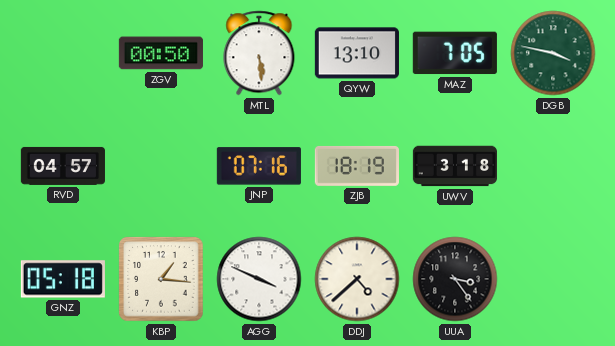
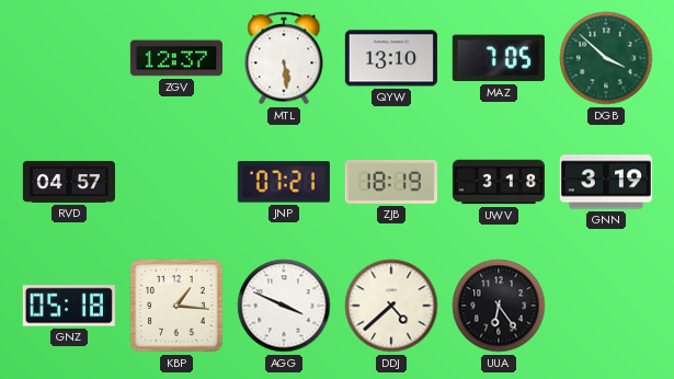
ZGV: 00:50 -> 12:37 (176, 58)
DGB: 3:47 -> 3:52 (606, 58)
JNP: 07:16 -> 07:21 (284, 182)
GNN: none -> 3:19 (606, 182)
UUA: 3:24 -> 6:24 (499, 306)
